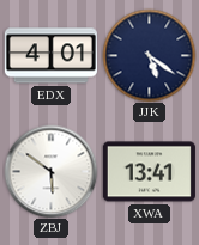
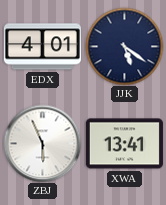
ZBJ: 5:51 -> 5:56 (42, 143)
